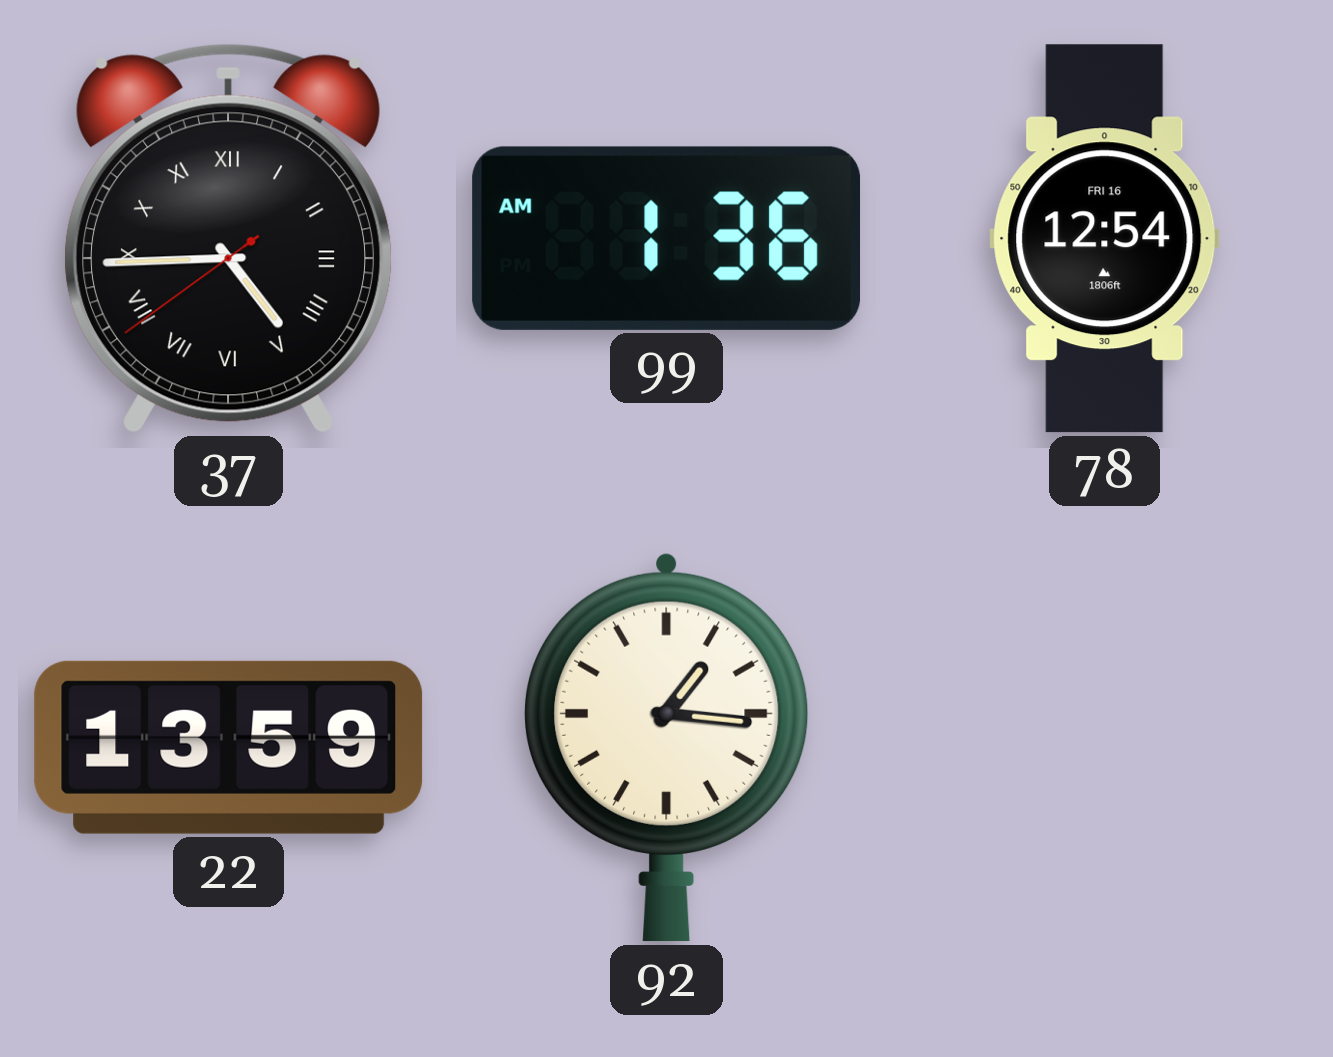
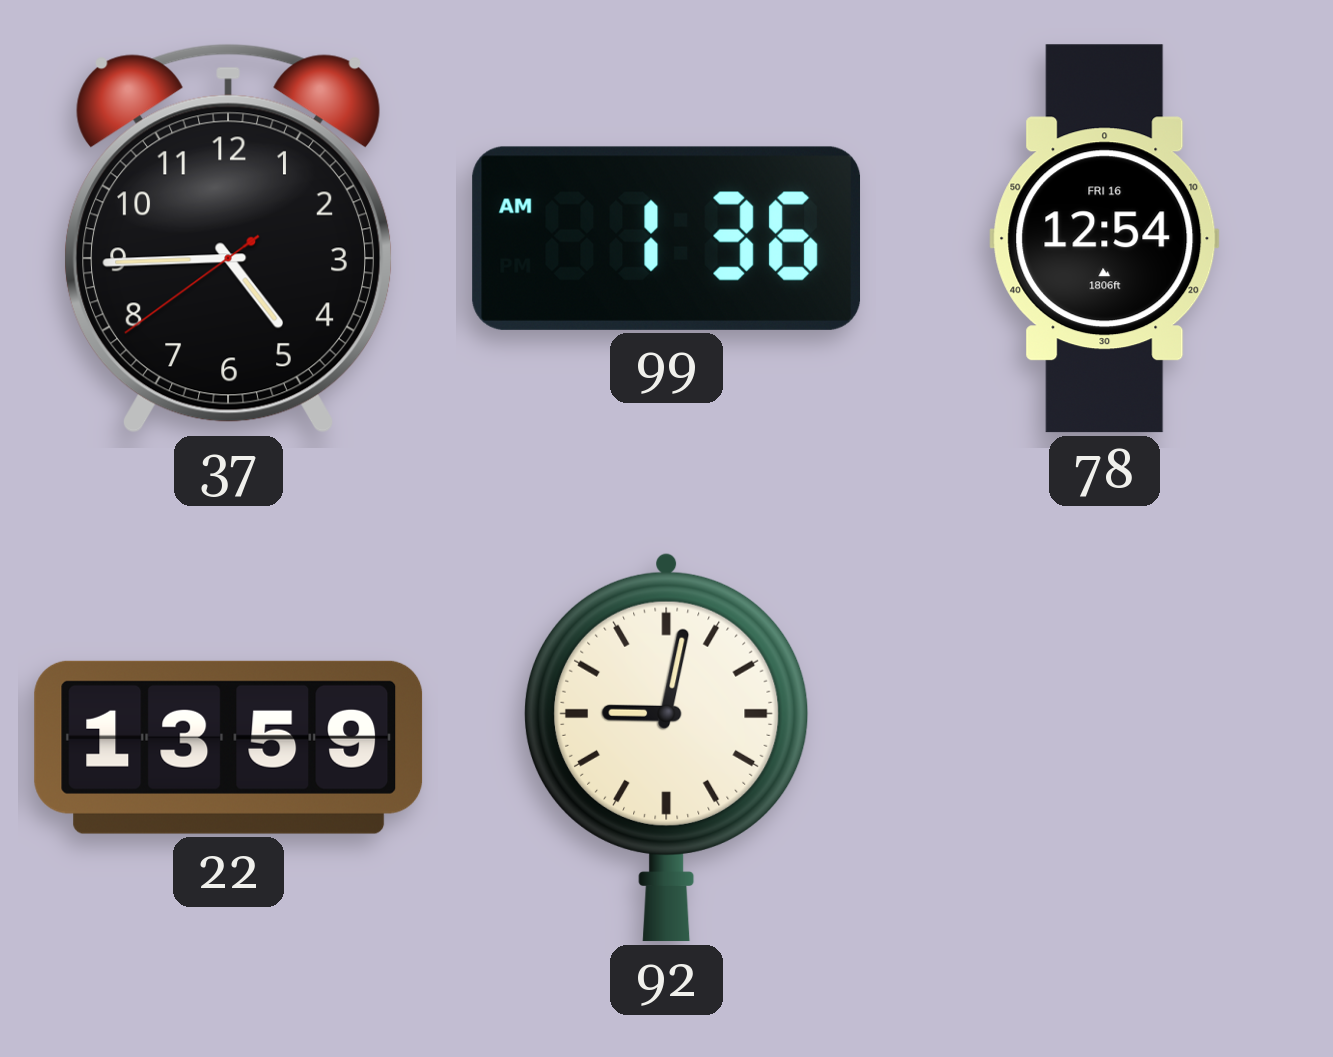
37 numerals: Roman -> Arabic (228, 238)
92: 1:16 -> 9:02 (666, 747)
